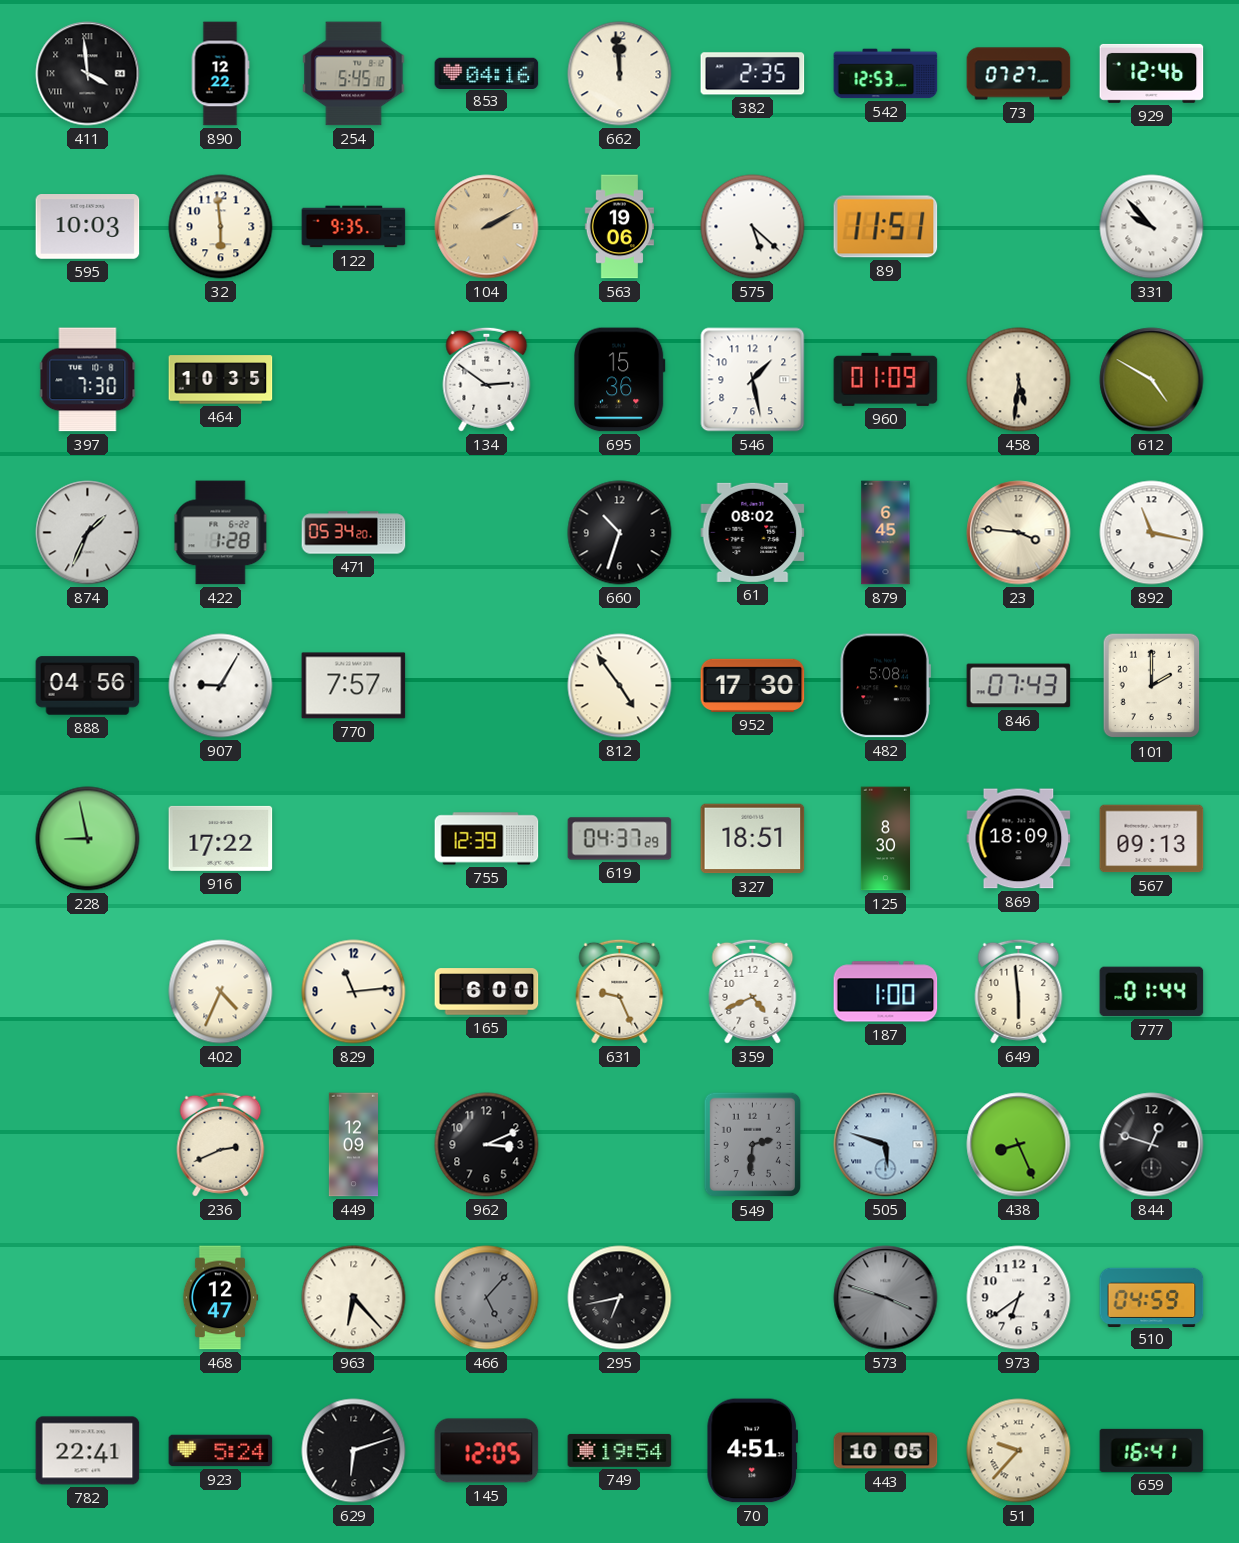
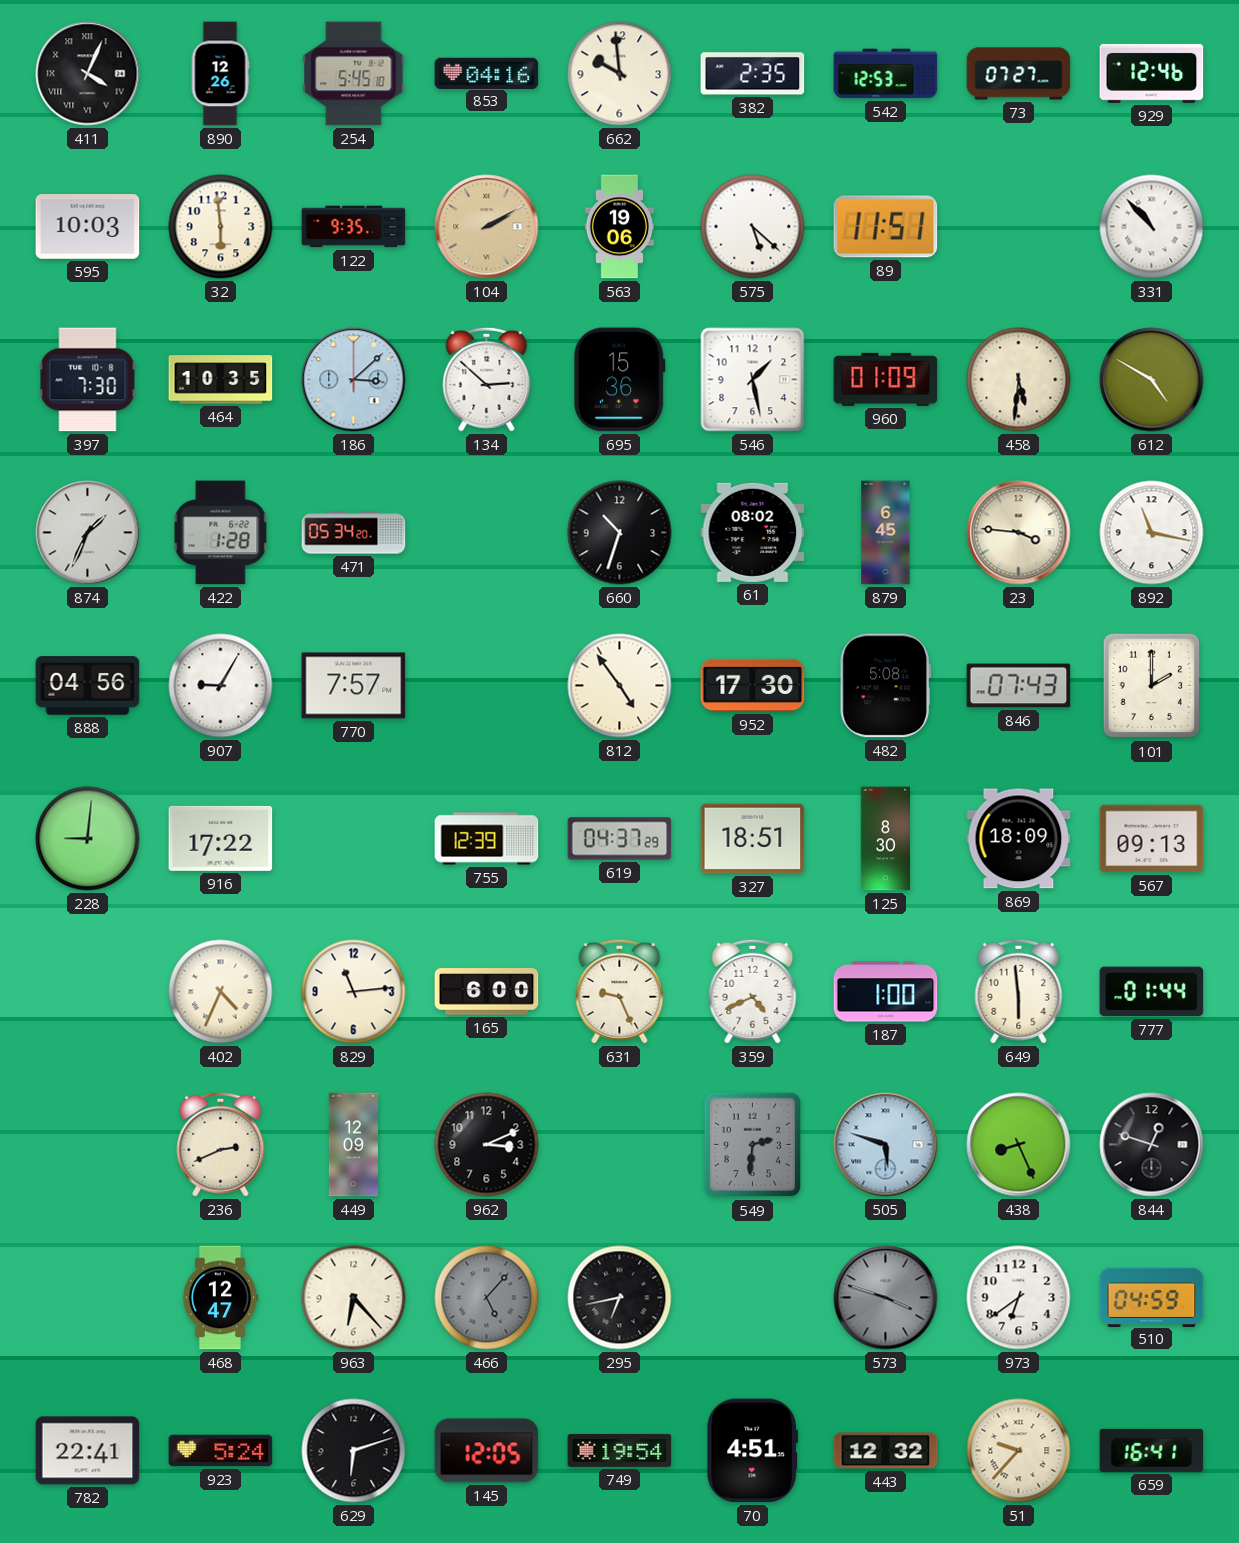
411: 3:59 -> 4:04 (88, 74)
890: 12:22 -> 12:26 (220, 74)
662: 11:59 -> 9:59 (620, 74)
331: 9:53 -> 10:53 (1152, 227)
186: none -> 3:08 (354, 380)
134: 2:51 -> 2:52 (487, 379)
228: 8:58 -> 9:01 (88, 839)
443: 10:05 -> 12:32 (886, 1451)
